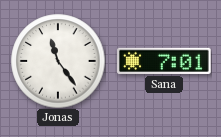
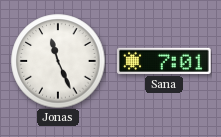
Jonas: 11:24 -> 11:26 (58, 61)
